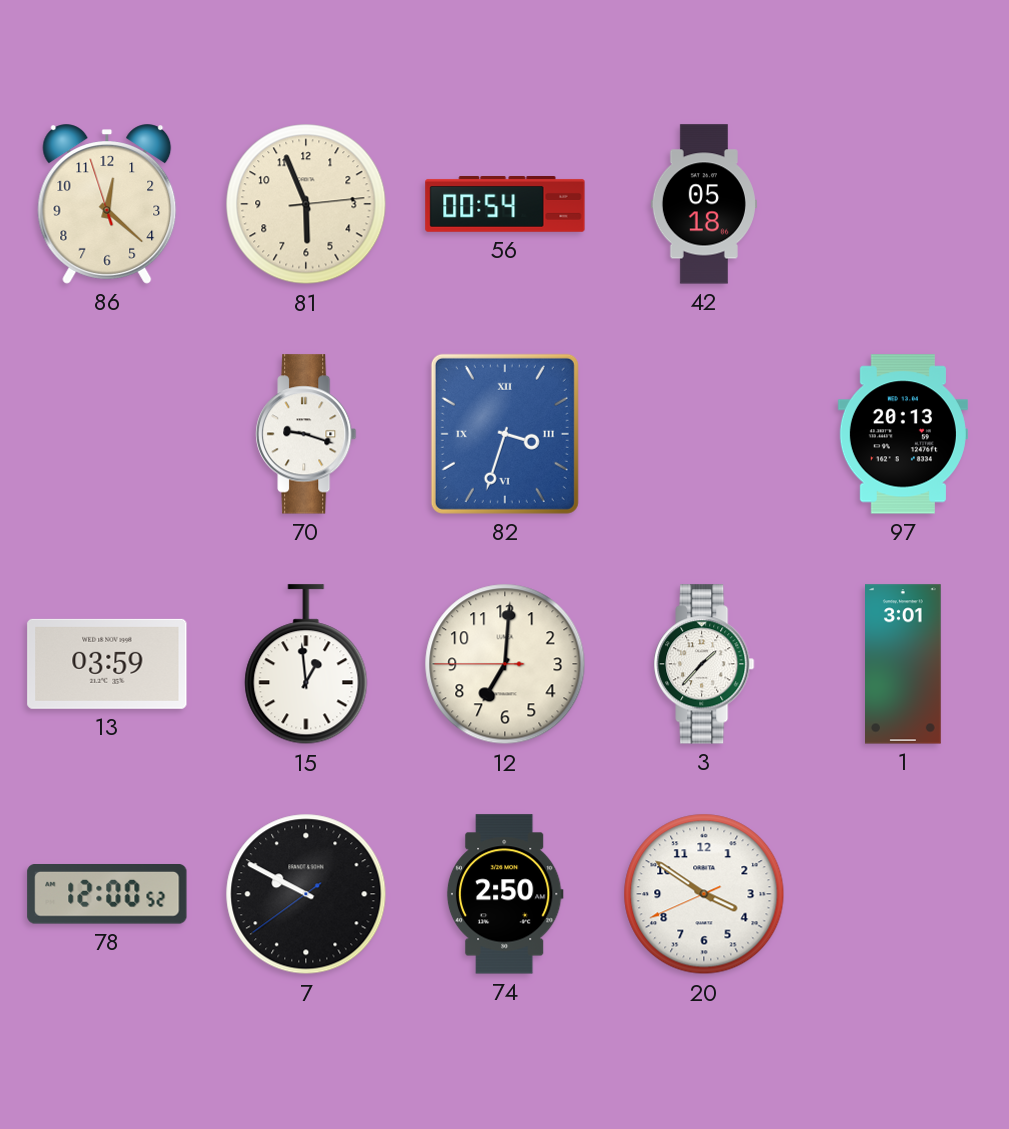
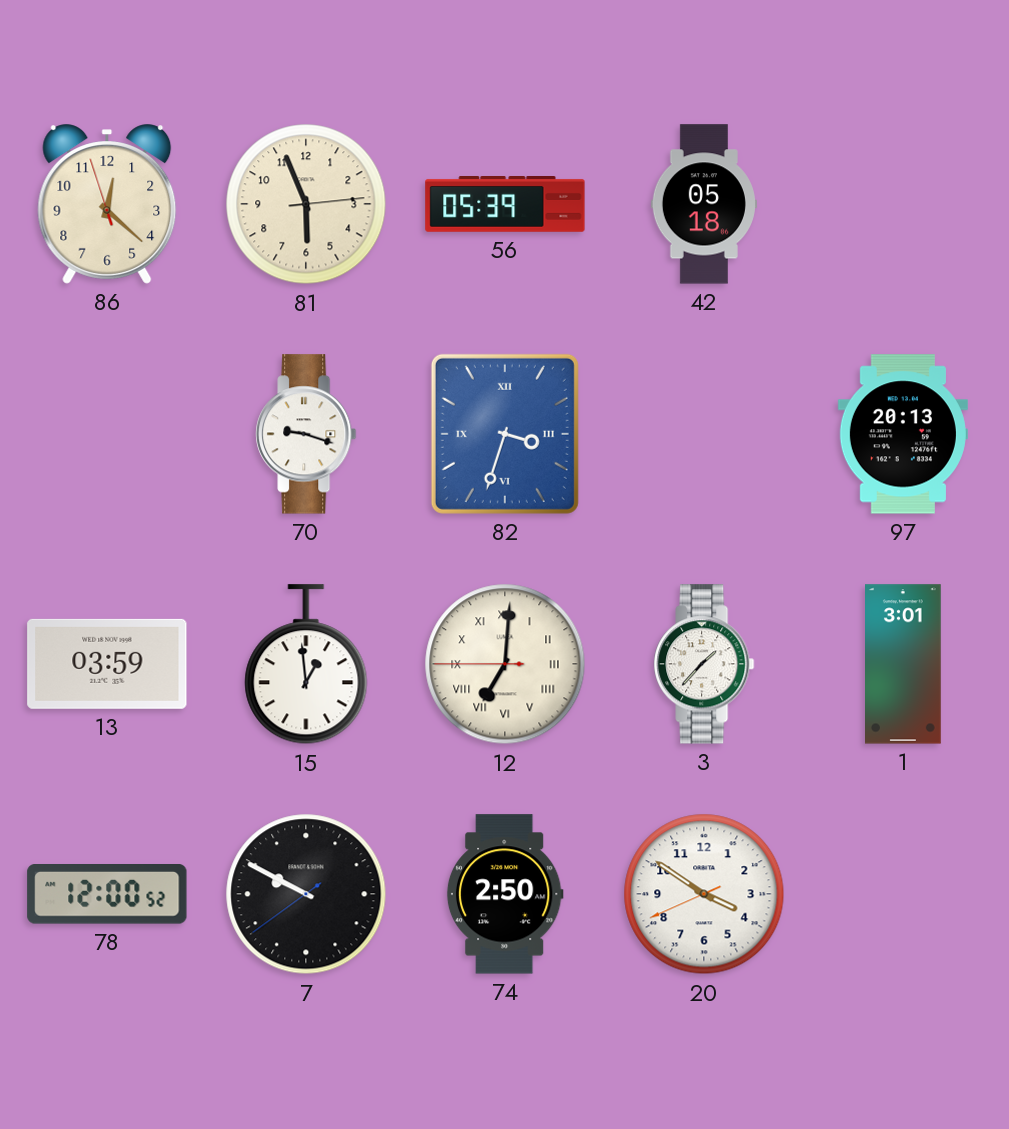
56: 00:54 -> 05:39 (505, 205)
12 numerals: Arabic -> Roman (505, 664)
